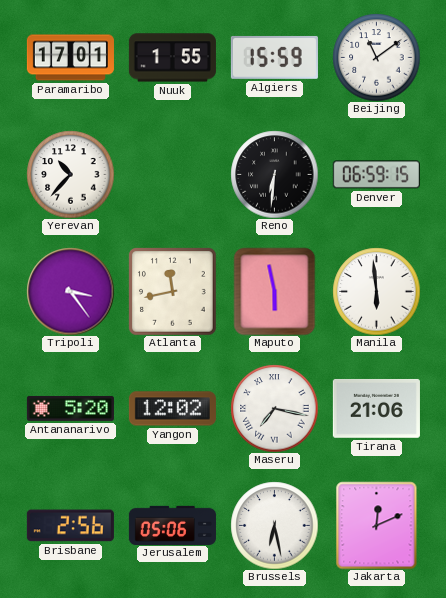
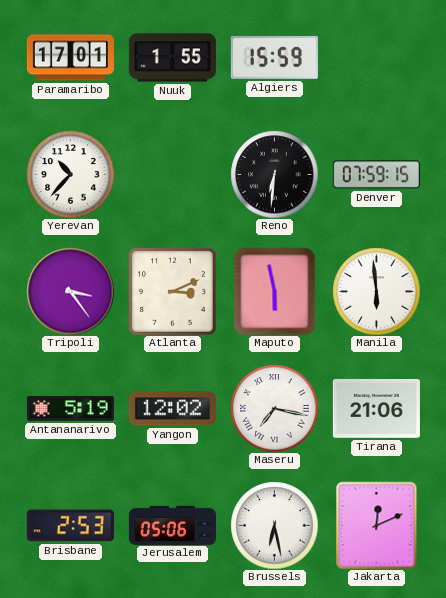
Beijing: 11:09 -> none (376, 57)
Denver: 06:59 -> 07:59 (376, 175)
Atlanta: 11:43 -> 3:11 (173, 292)
Antananarivo: 5:20 -> 5:19 (70, 408)
Brisbane: 2:56 -> 2:53 (70, 526)
